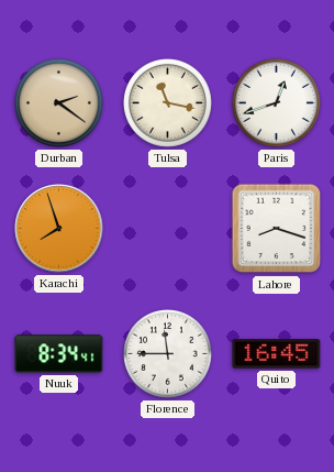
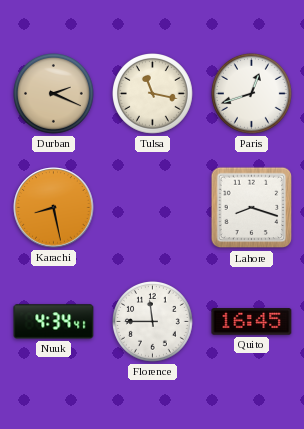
Durban: 2:21 -> 2:19 (54, 94)
Karachi: 7:57 -> 8:28 (54, 208)
Nuuk: 8:34 -> 4:34 (54, 322)
